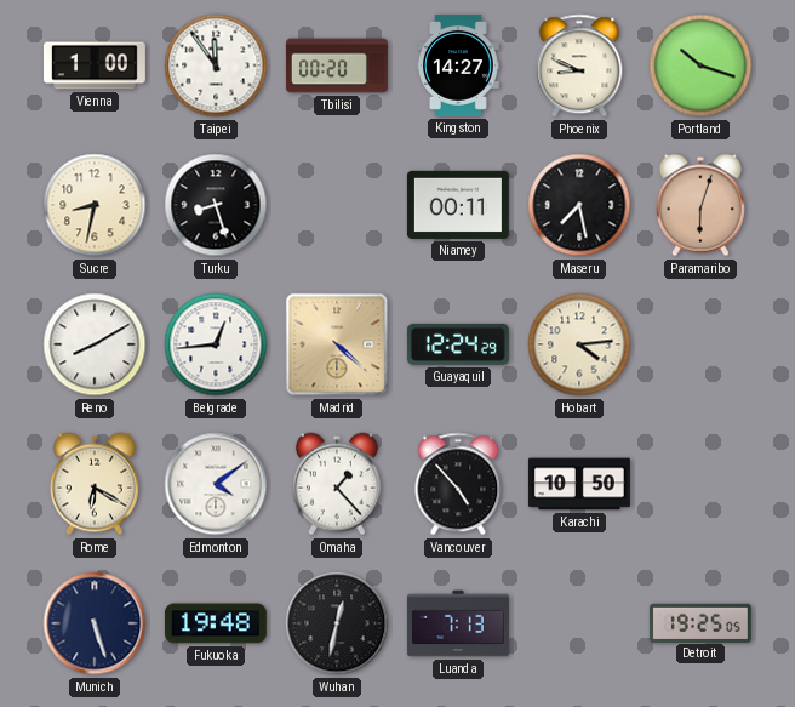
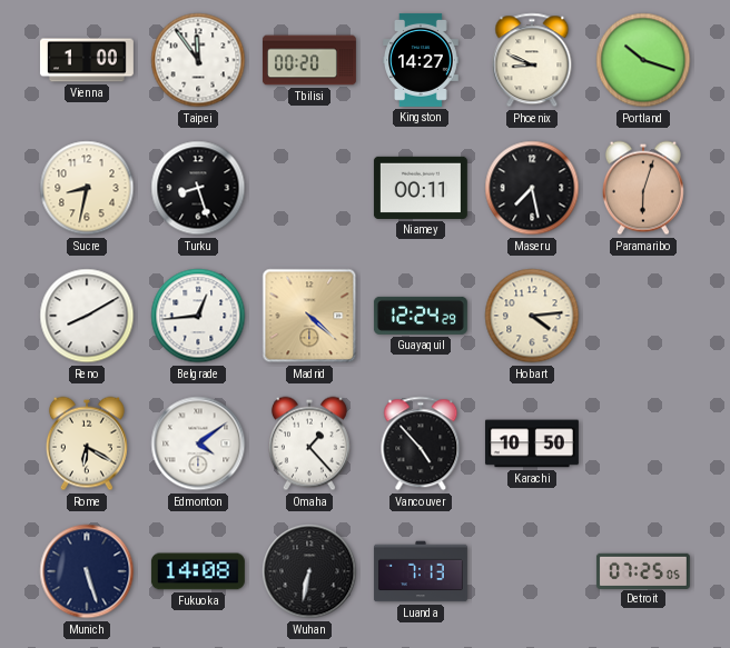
Fukuoka: 19:48 -> 14:08 (198, 571)
Wuhan: 12:32 -> 6:32 (309, 571)
Detroit: 19:25 -> 07:25 (643, 570)
